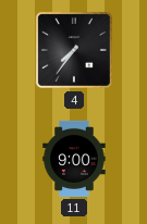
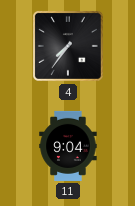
11: 9:00 -> 9:04 (68, 146)
